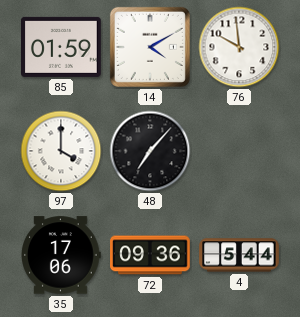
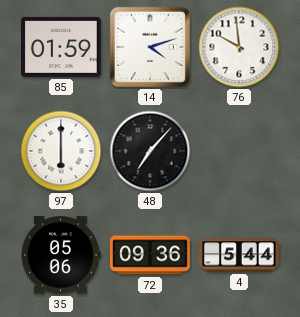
14: 4:10 -> 4:12 (150, 47)
97: 4:00 -> 6:00 (61, 151)
35: 17:06 -> 05:06 (62, 255)
